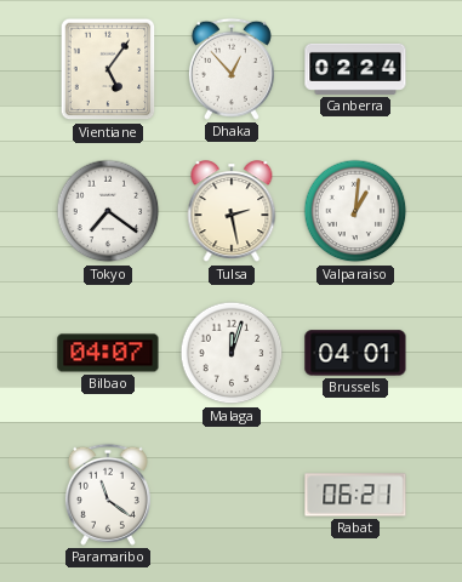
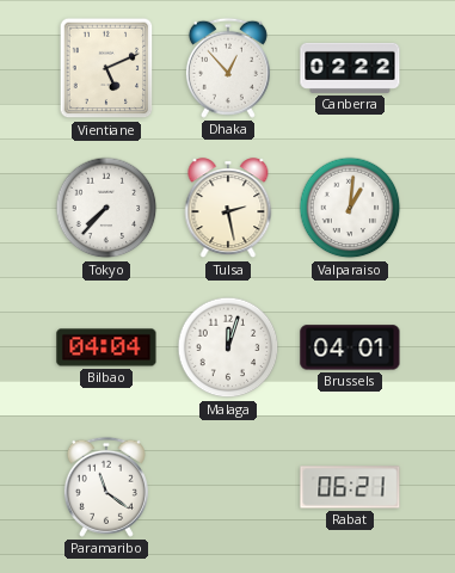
Vientiane: 5:06 -> 5:11 (106, 68)
Canberra: 02:24 -> 02:22 (350, 68)
Tokyo: 7:21 -> 7:37 (106, 208)
Bilbao: 04:07 -> 04:04 (106, 347)
